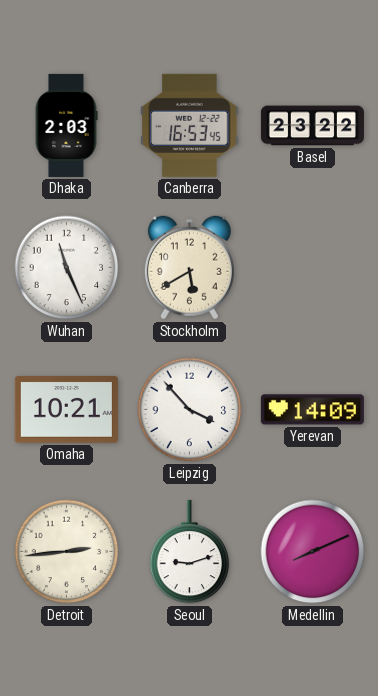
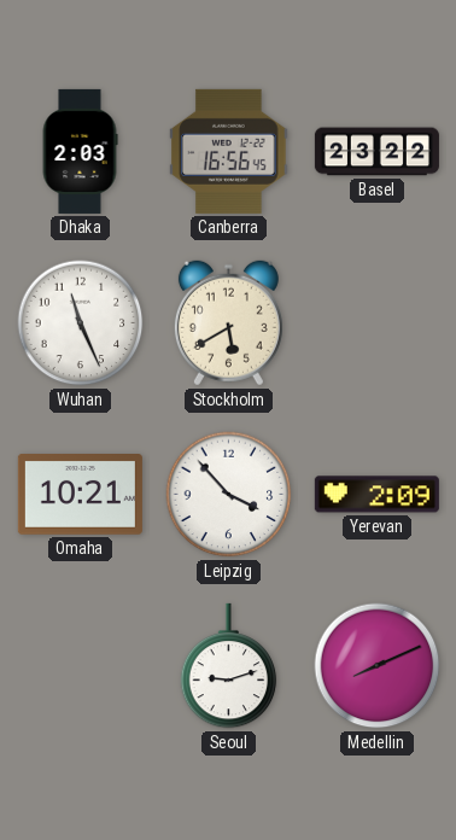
Canberra: 16:53 -> 16:56 (229, 151)
Yerevan: 14:09 -> 2:09 (376, 495)
Detroit: 2:44 -> none (67, 552)
